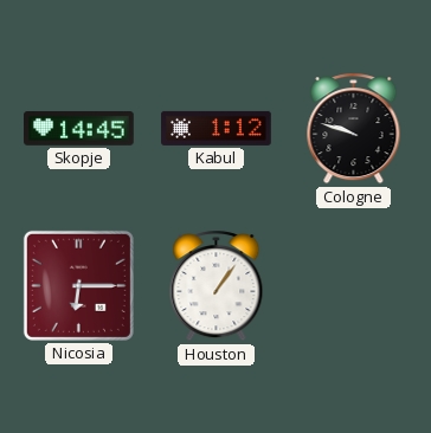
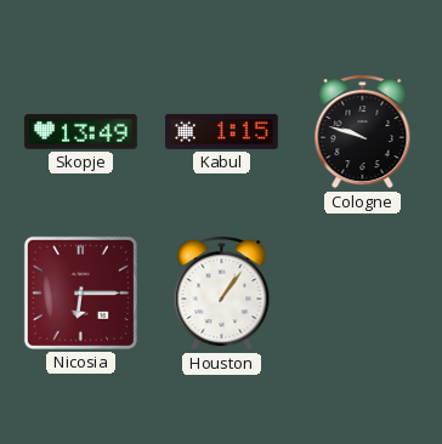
Skopje: 14:45 -> 13:49 (81, 132)
Kabul: 1:12 -> 1:15 (222, 131)
